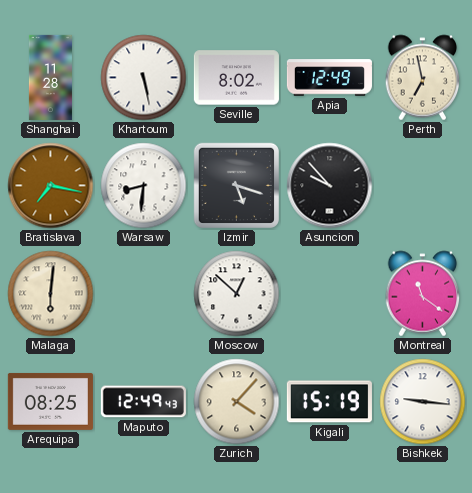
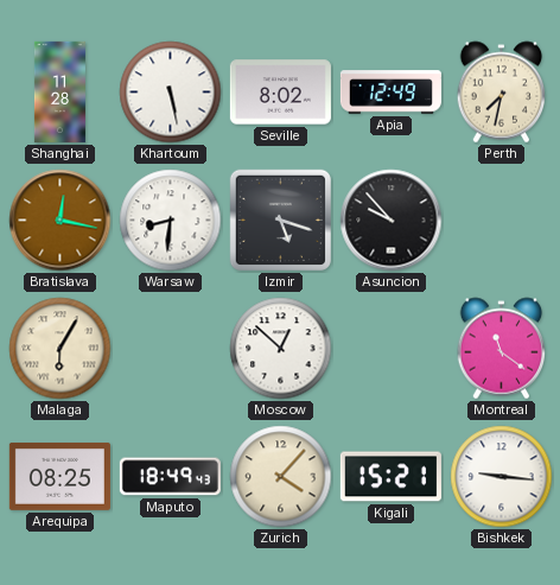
Perth: 6:58 -> 7:32 (502, 93)
Bratislava: 7:17 -> 12:17 (61, 221)
Malaga: 6:01 -> 6:05 (61, 349)
Maputo: 12:49 -> 18:49 (170, 477)
Kigali: 15:19 -> 15:21 (390, 477)
